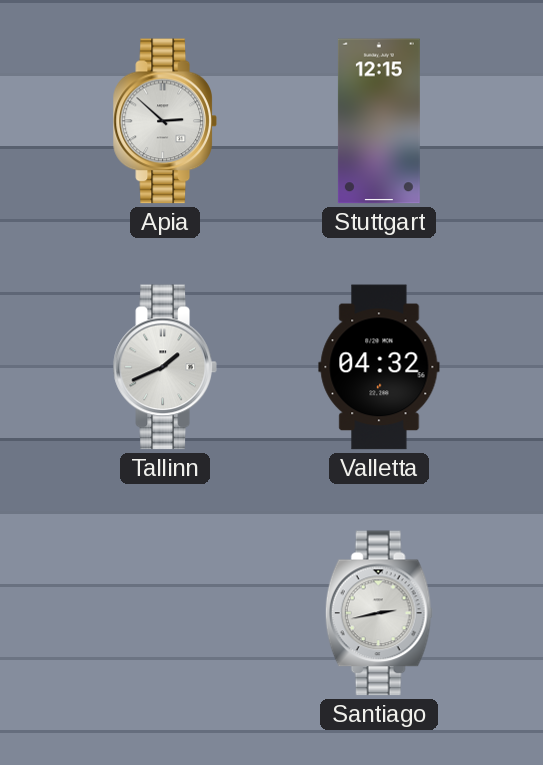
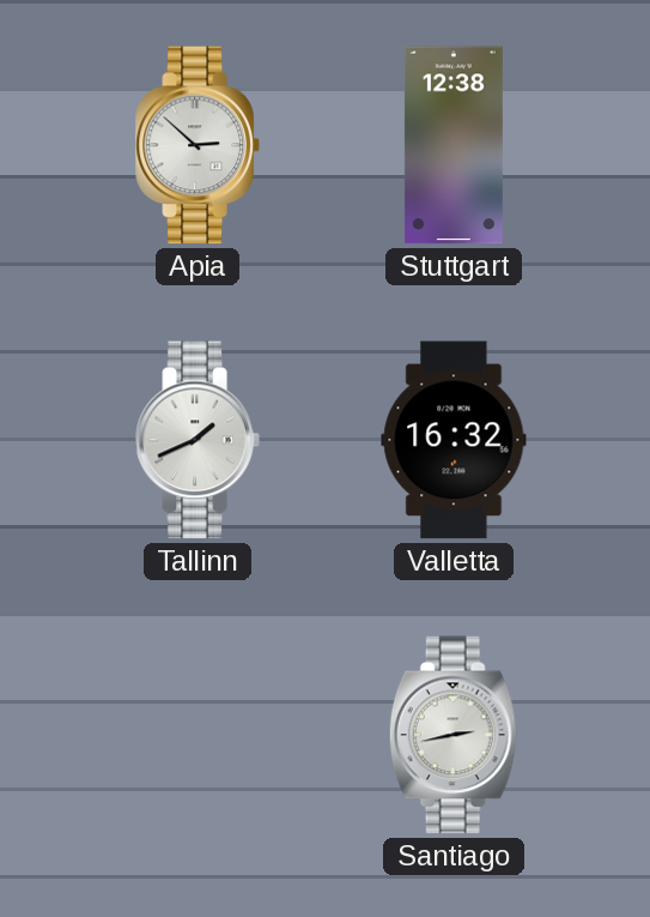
Stuttgart: 12:15 -> 12:38 (454, 145)
Valletta: 04:32 -> 16:32 (454, 440)
